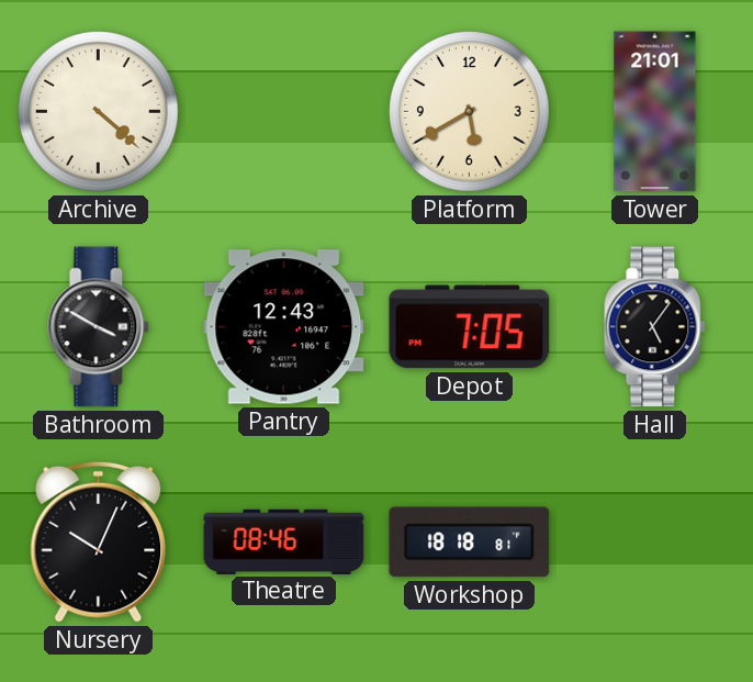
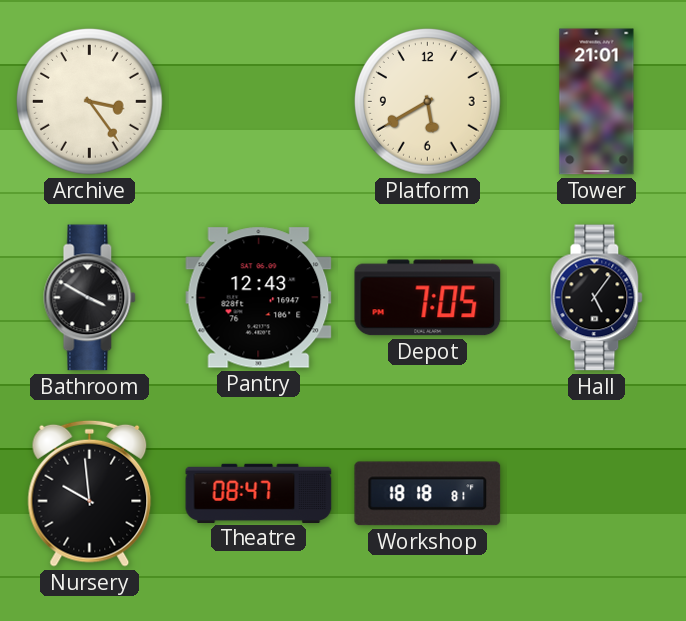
Archive: 4:22 -> 3:24 (89, 101)
Nursery: 10:04 -> 9:59 (90, 493)
Theatre: 08:46 -> 08:47 (259, 493)
